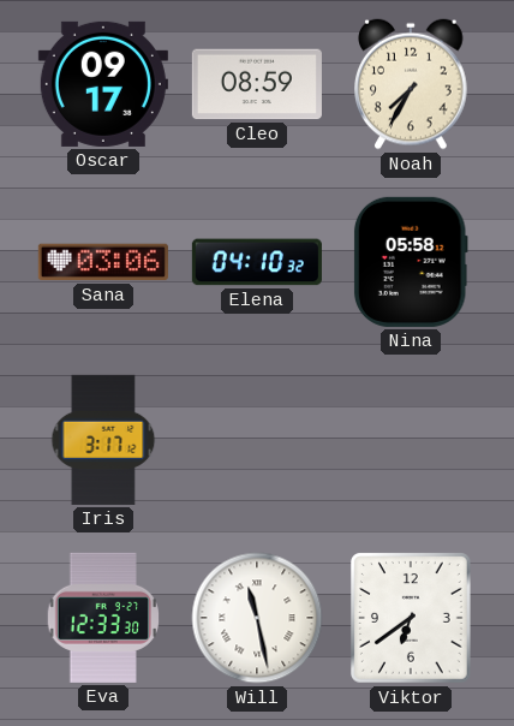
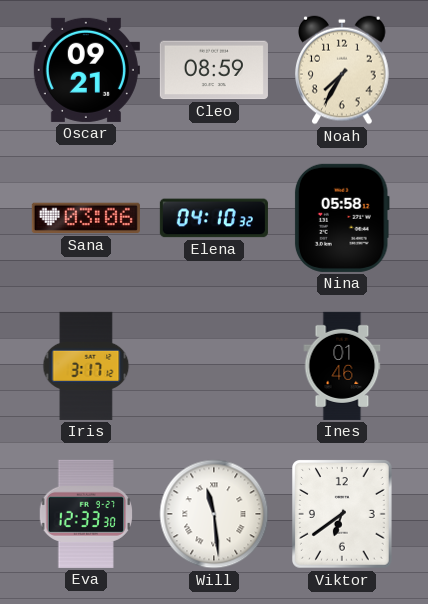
Oscar: 09:17 -> 09:21 (86, 70)
Ines: none -> 01:46 (342, 366)
Will: 11:28 -> 11:29 (214, 514)
